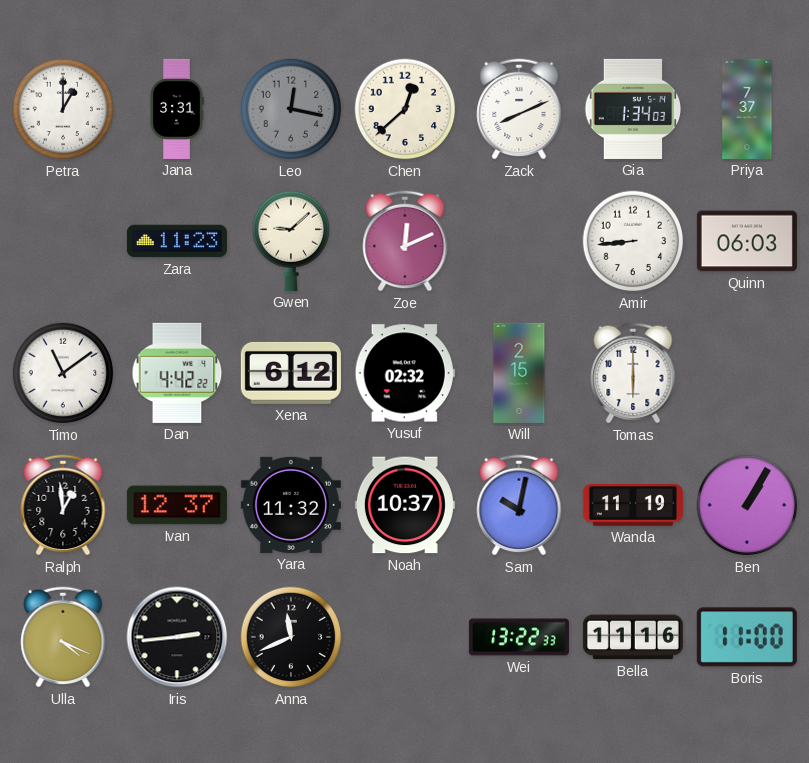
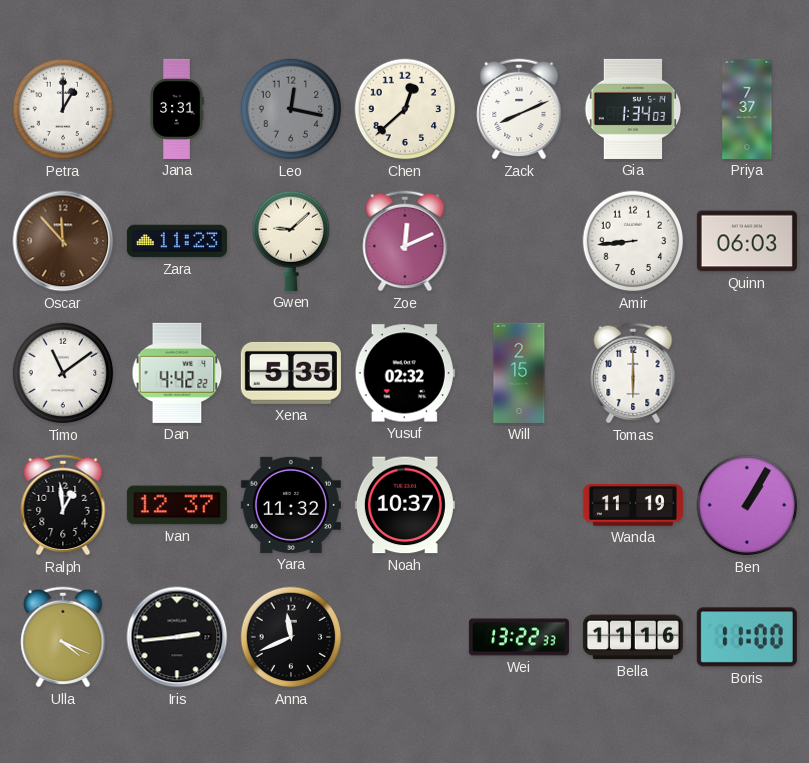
Oscar: none -> 11:53 (63, 241)
Xena: 6:12 -> 5:35 (291, 373)
Sam: 10:02 -> none (519, 505)
